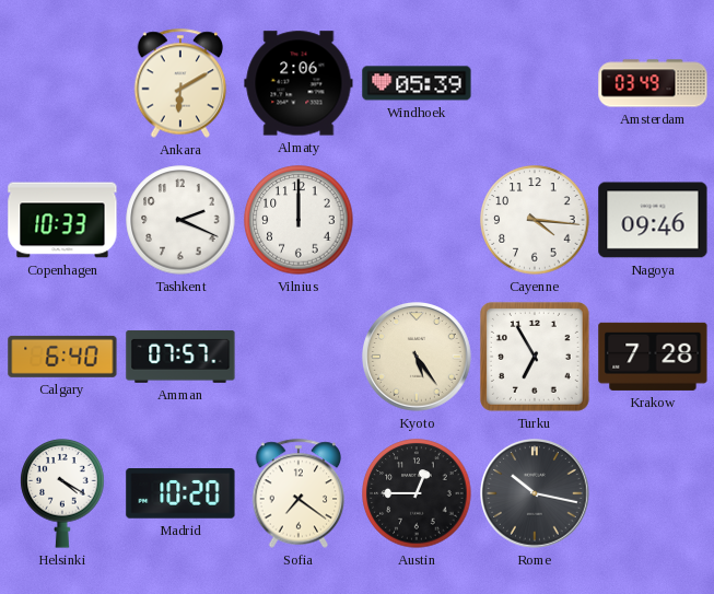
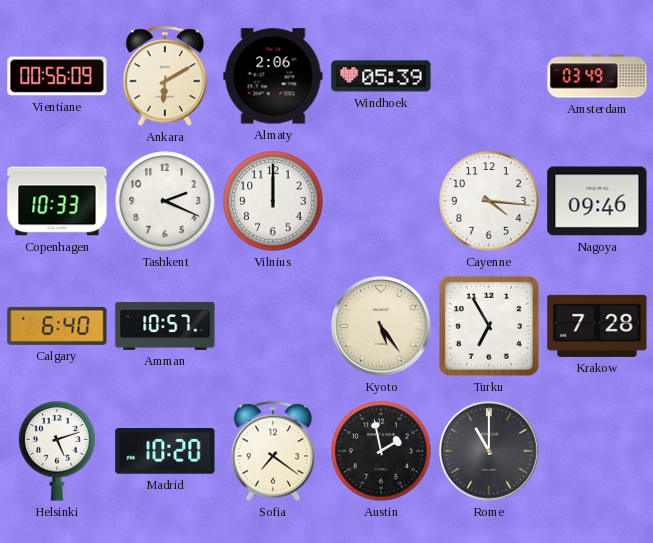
Vientiane: none -> 00:56 (57, 76)
Amman: 07:57 -> 10:57 (165, 326)
Helsinki: 4:20 -> 5:12 (57, 451)
Austin: 12:45 -> 1:58 (381, 451)
Rome: 10:17 -> 11:00 (489, 451)
